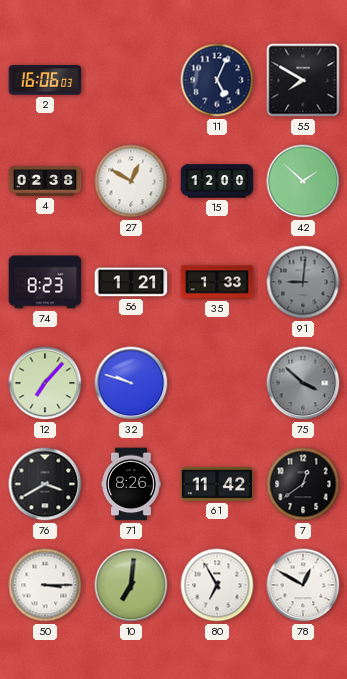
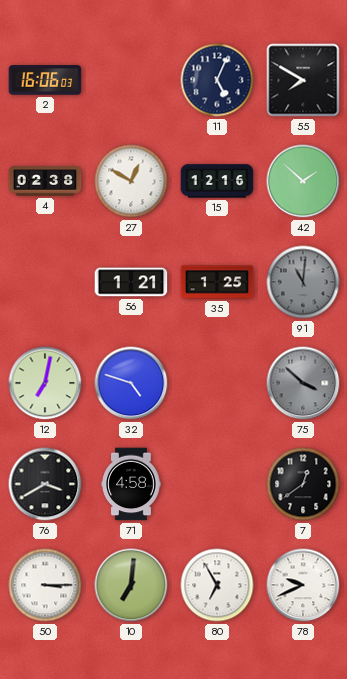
15: 12:00 -> 12:16 (217, 181)
74: 8:23 -> none (45, 282)
35: 1:33 -> 1:25 (217, 282)
91: 9:01 -> 11:01 (303, 282)
12: 7:07 -> 7:02 (45, 383)
32: 9:48 -> 4:48 (131, 383)
71: 8:26 -> 4:58 (131, 484)
61: 11:42 -> none (217, 484)
78: 12:50 -> 9:41 (303, 585)
